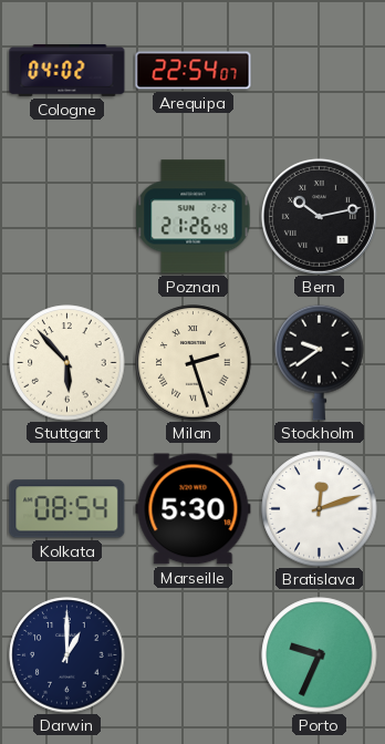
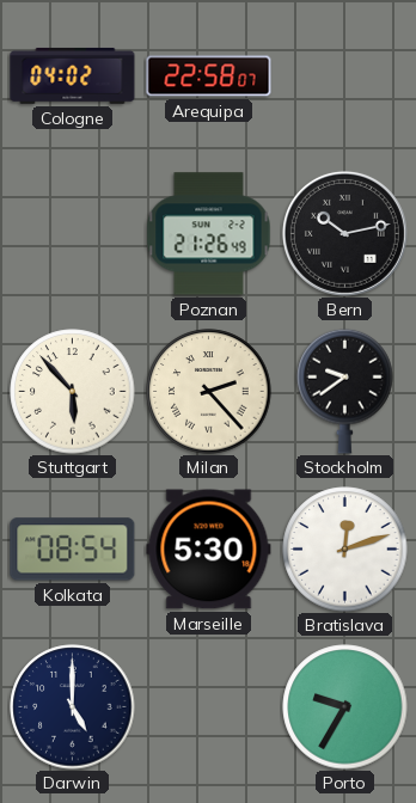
Arequipa: 22:54 -> 22:58 (209, 76)
Milan: 2:27 -> 2:23 (209, 392)
Darwin: 1:00 -> 5:00 (73, 707)
Porto: 9:34 -> 9:35 (345, 707)
